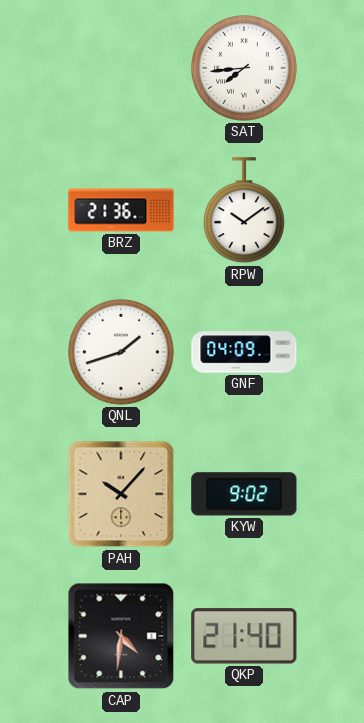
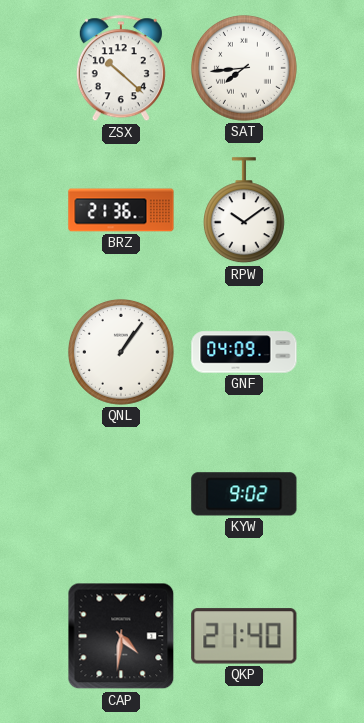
ZSX: none -> 10:22 (121, 69)
QNL: 1:42 -> 1:06 (121, 352)
PAH: 10:07 -> none (121, 494)
